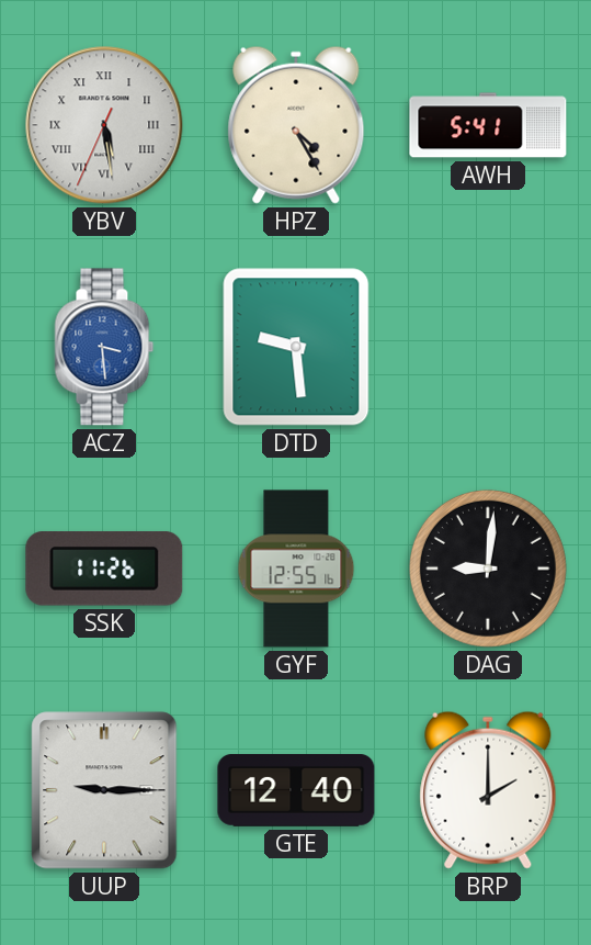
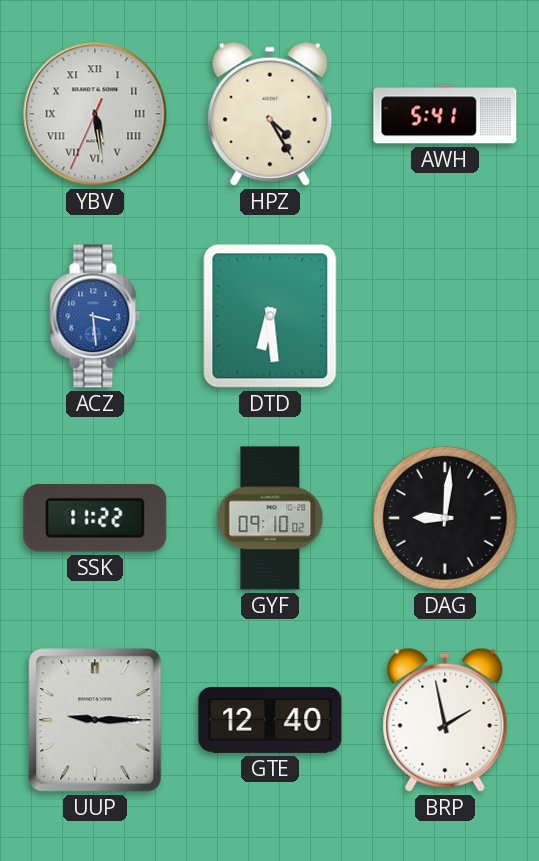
DTD: 9:29 -> 6:29 (270, 316)
SSK: 11:26 -> 11:22 (95, 518)
GYF: 12:55 -> 09:10 (270, 518)
BRP: 2:00 -> 1:58 (445, 720)
